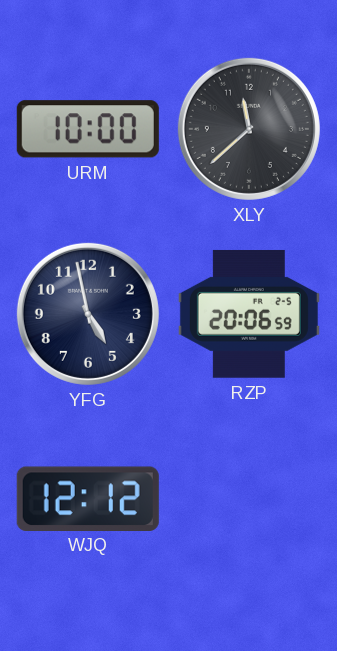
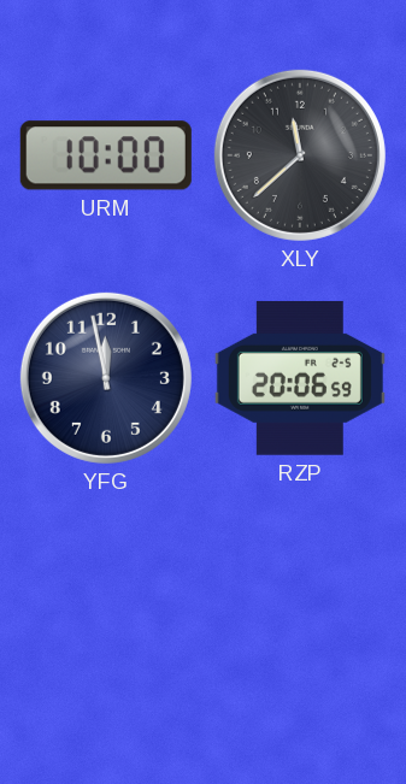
YFG: 4:58 -> 11:58 (106, 378)
WJQ: 12:12 -> none (88, 498)
